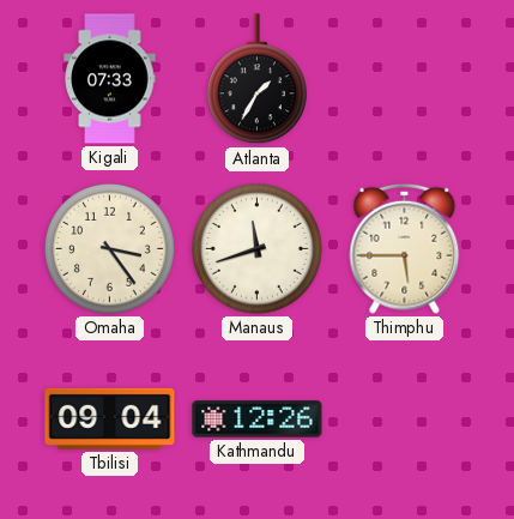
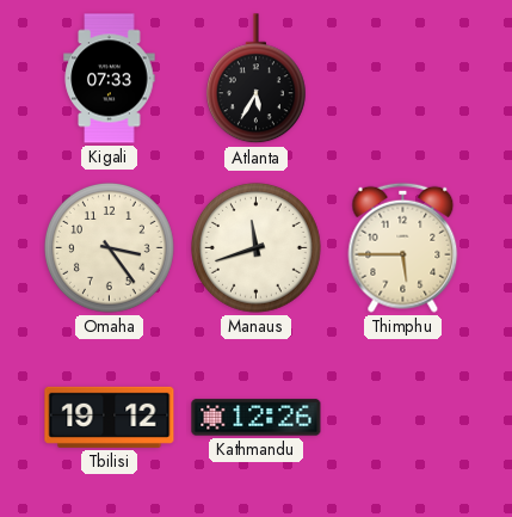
Atlanta: 1:35 -> 5:35 (255, 79)
Tbilisi: 09:04 -> 19:12 (110, 417)
